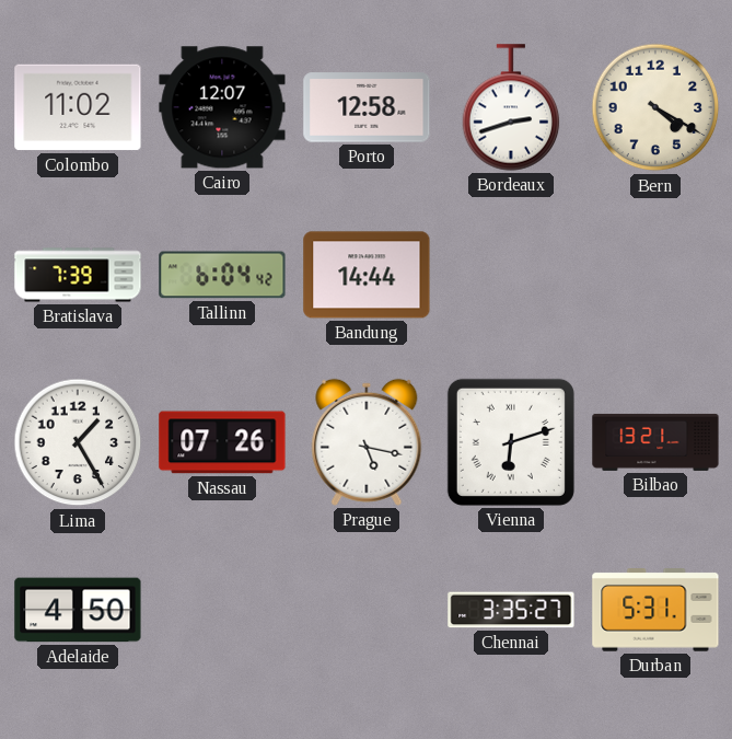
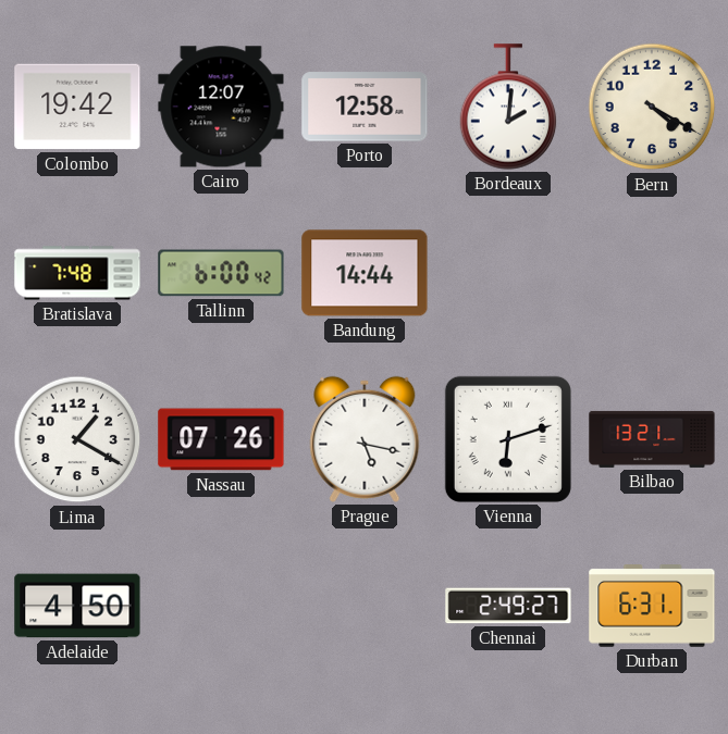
Colombo: 11:02 -> 19:42 (77, 107)
Bordeaux: 2:42 -> 2:01 (508, 107)
Bratislava: 7:39 -> 7:48 (77, 273)
Tallinn: 6:04 -> 6:00 (221, 273)
Lima: 1:25 -> 1:20 (77, 439)
Chennai: 3:35 -> 2:49 (508, 606)
Durban: 5:31 -> 6:31 (652, 607)
